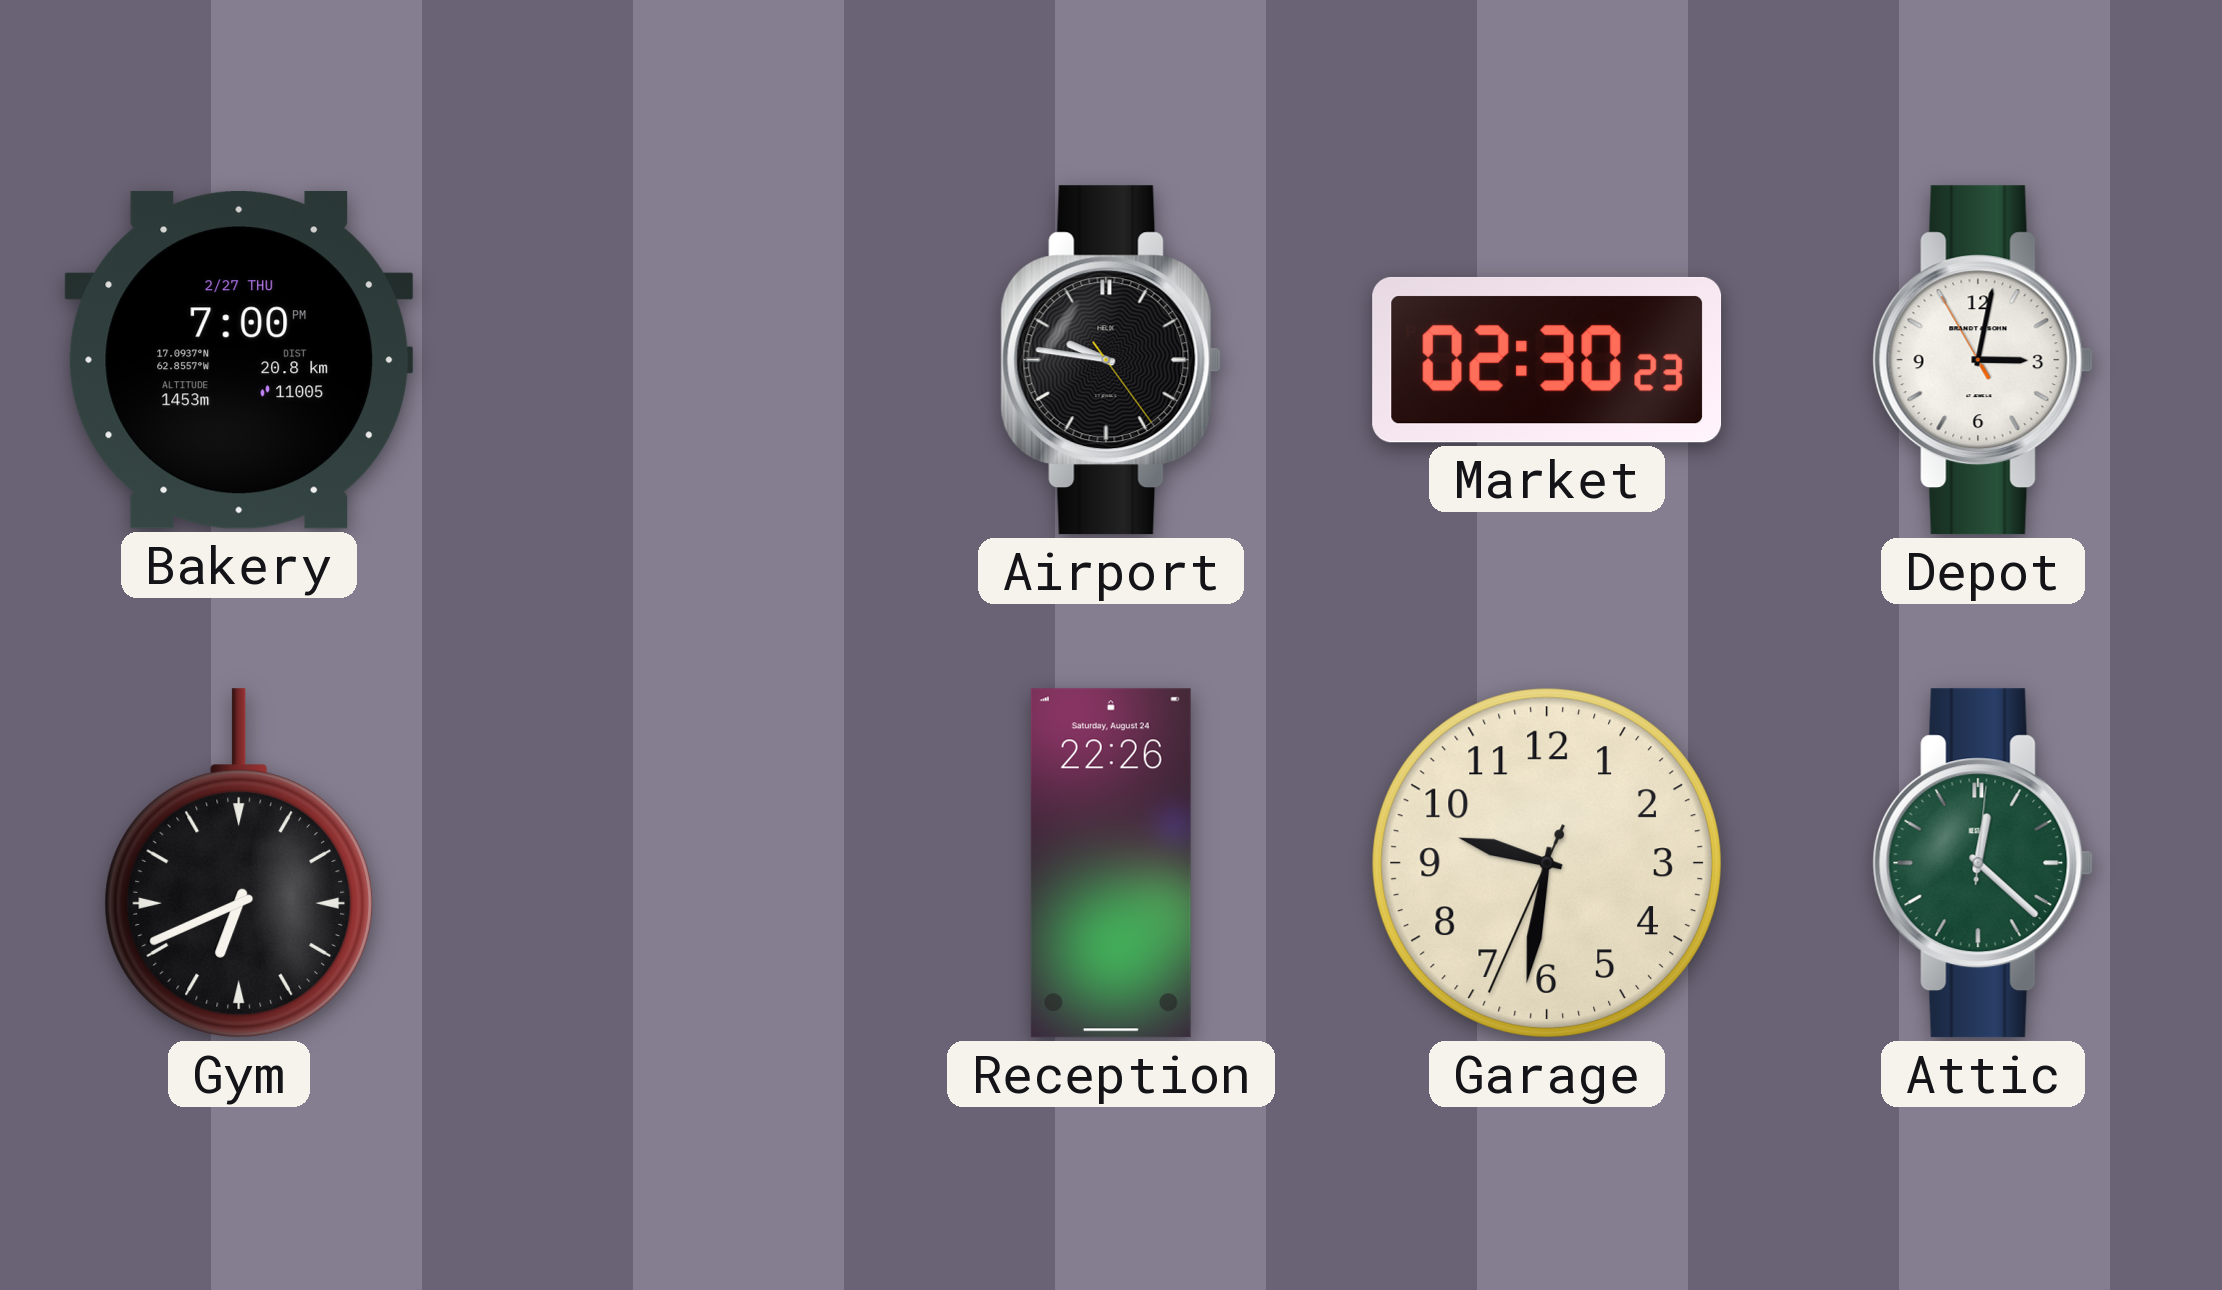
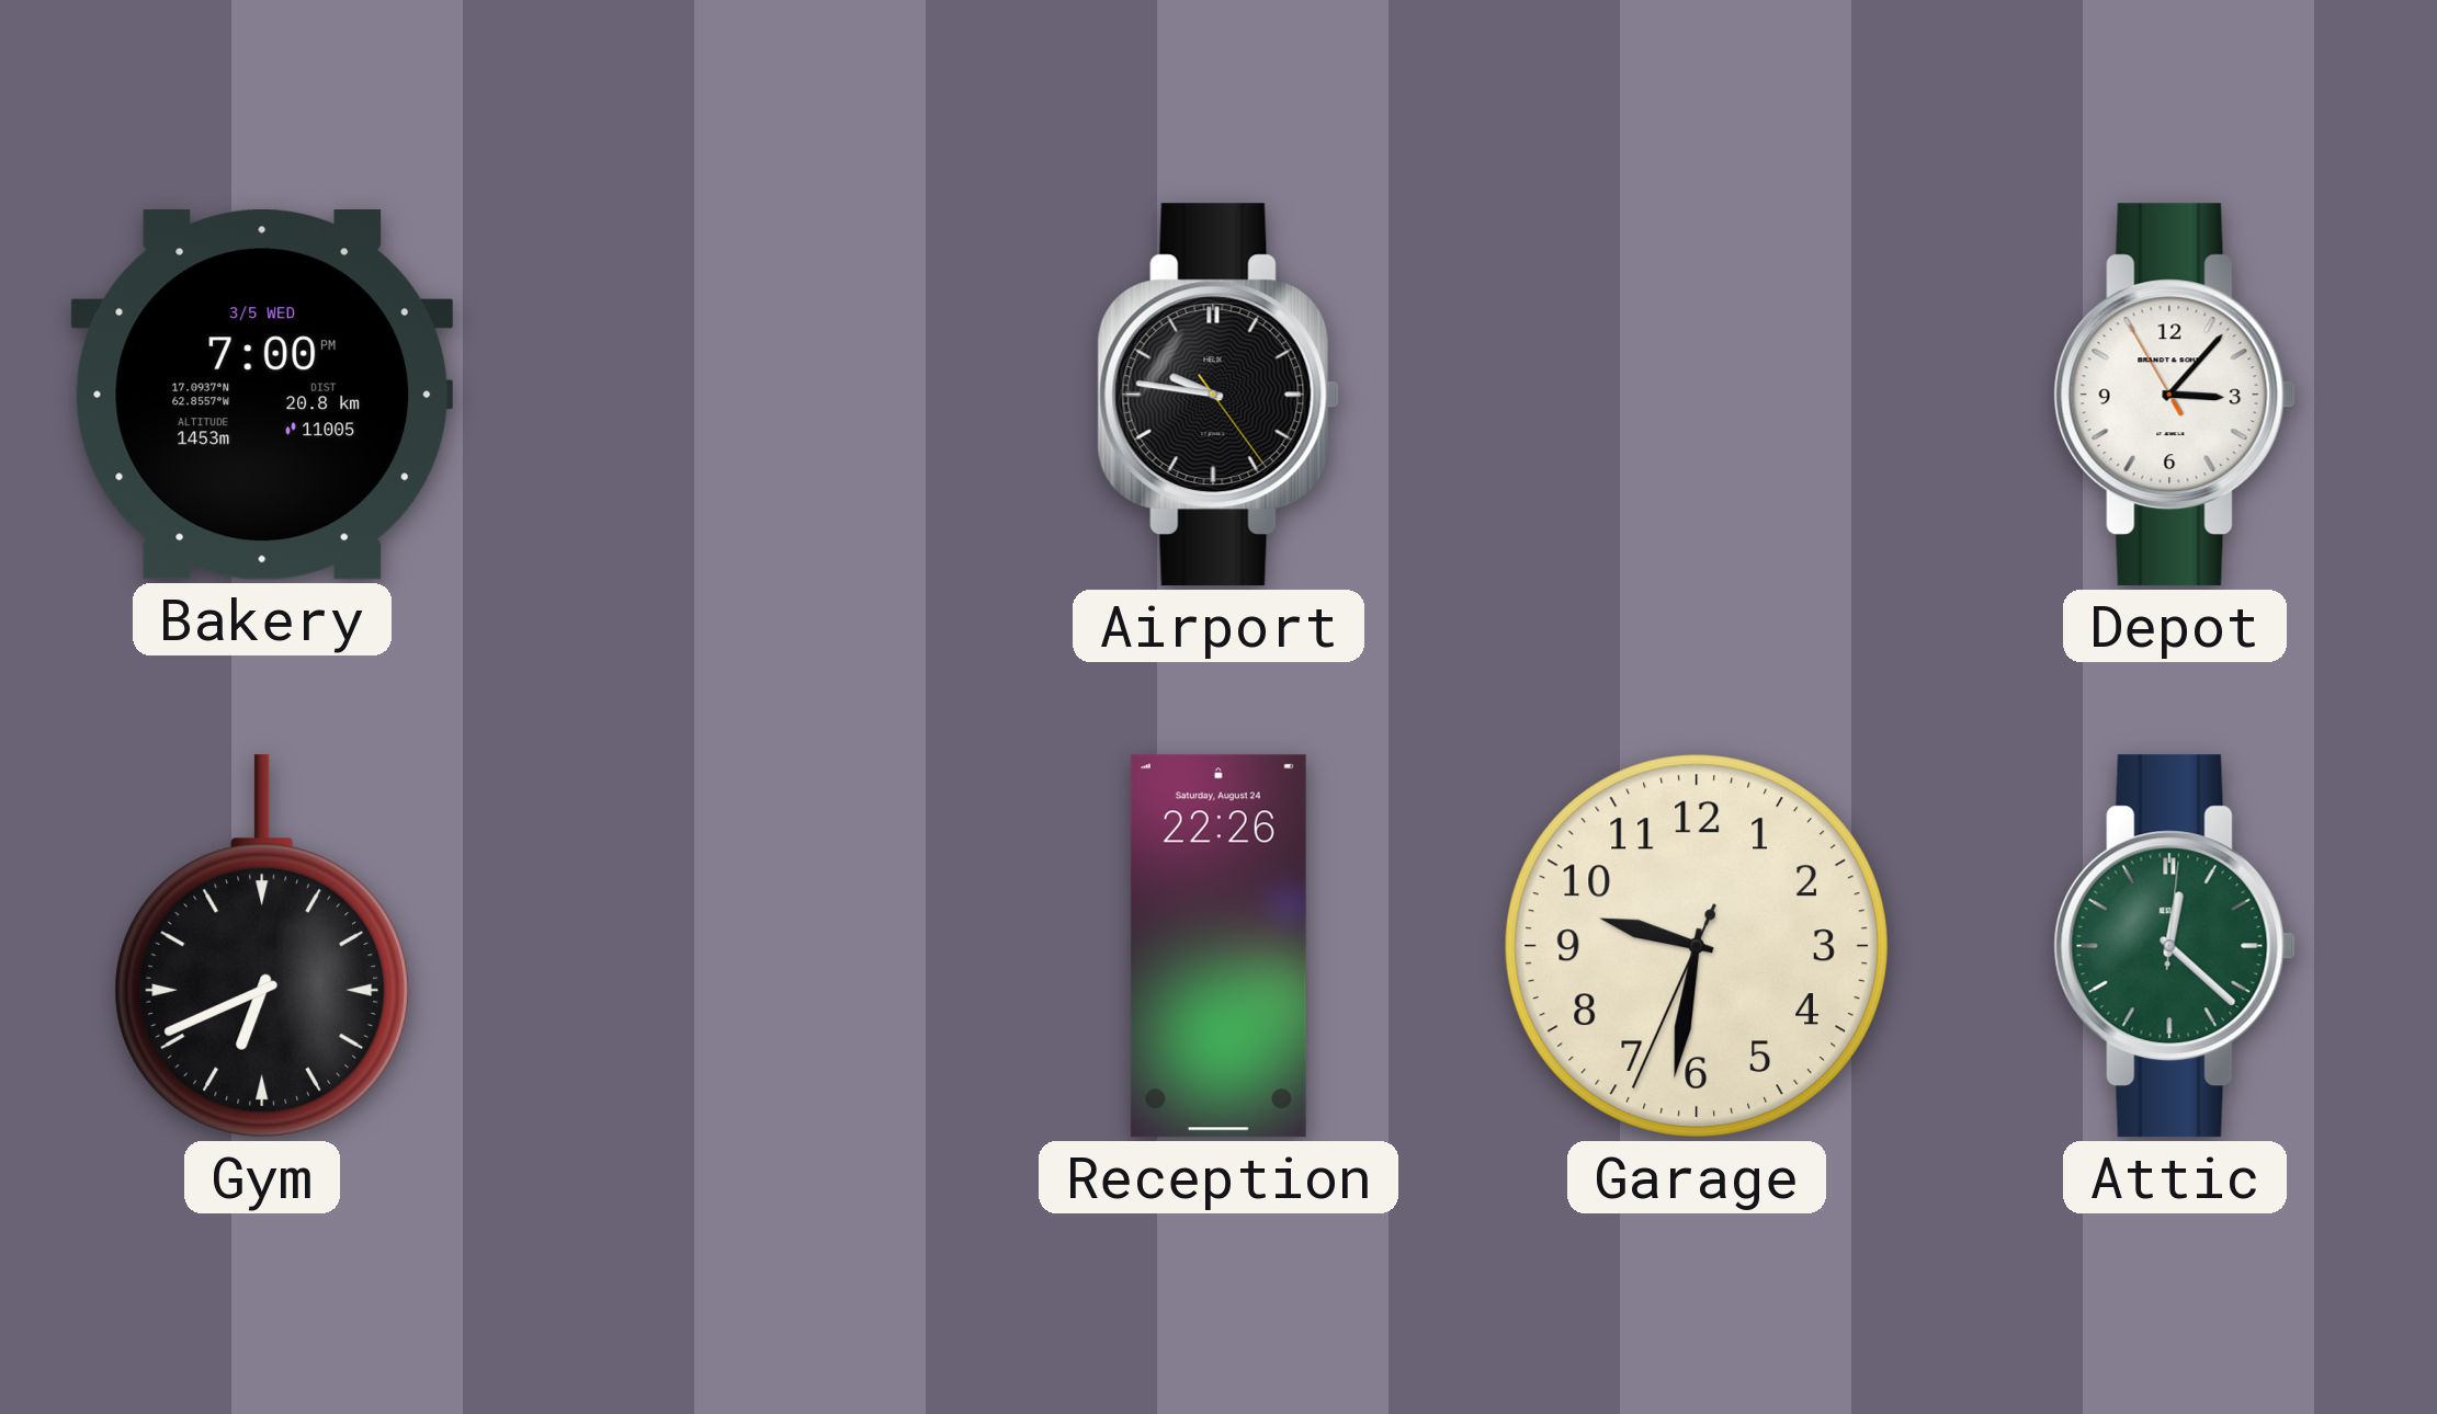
Bakery date: 2/27 THU -> 3/5 WED (262, 395)
Market: 02:30 -> none (1547, 360)
Depot: 3:01 -> 3:06 (2175, 395)
